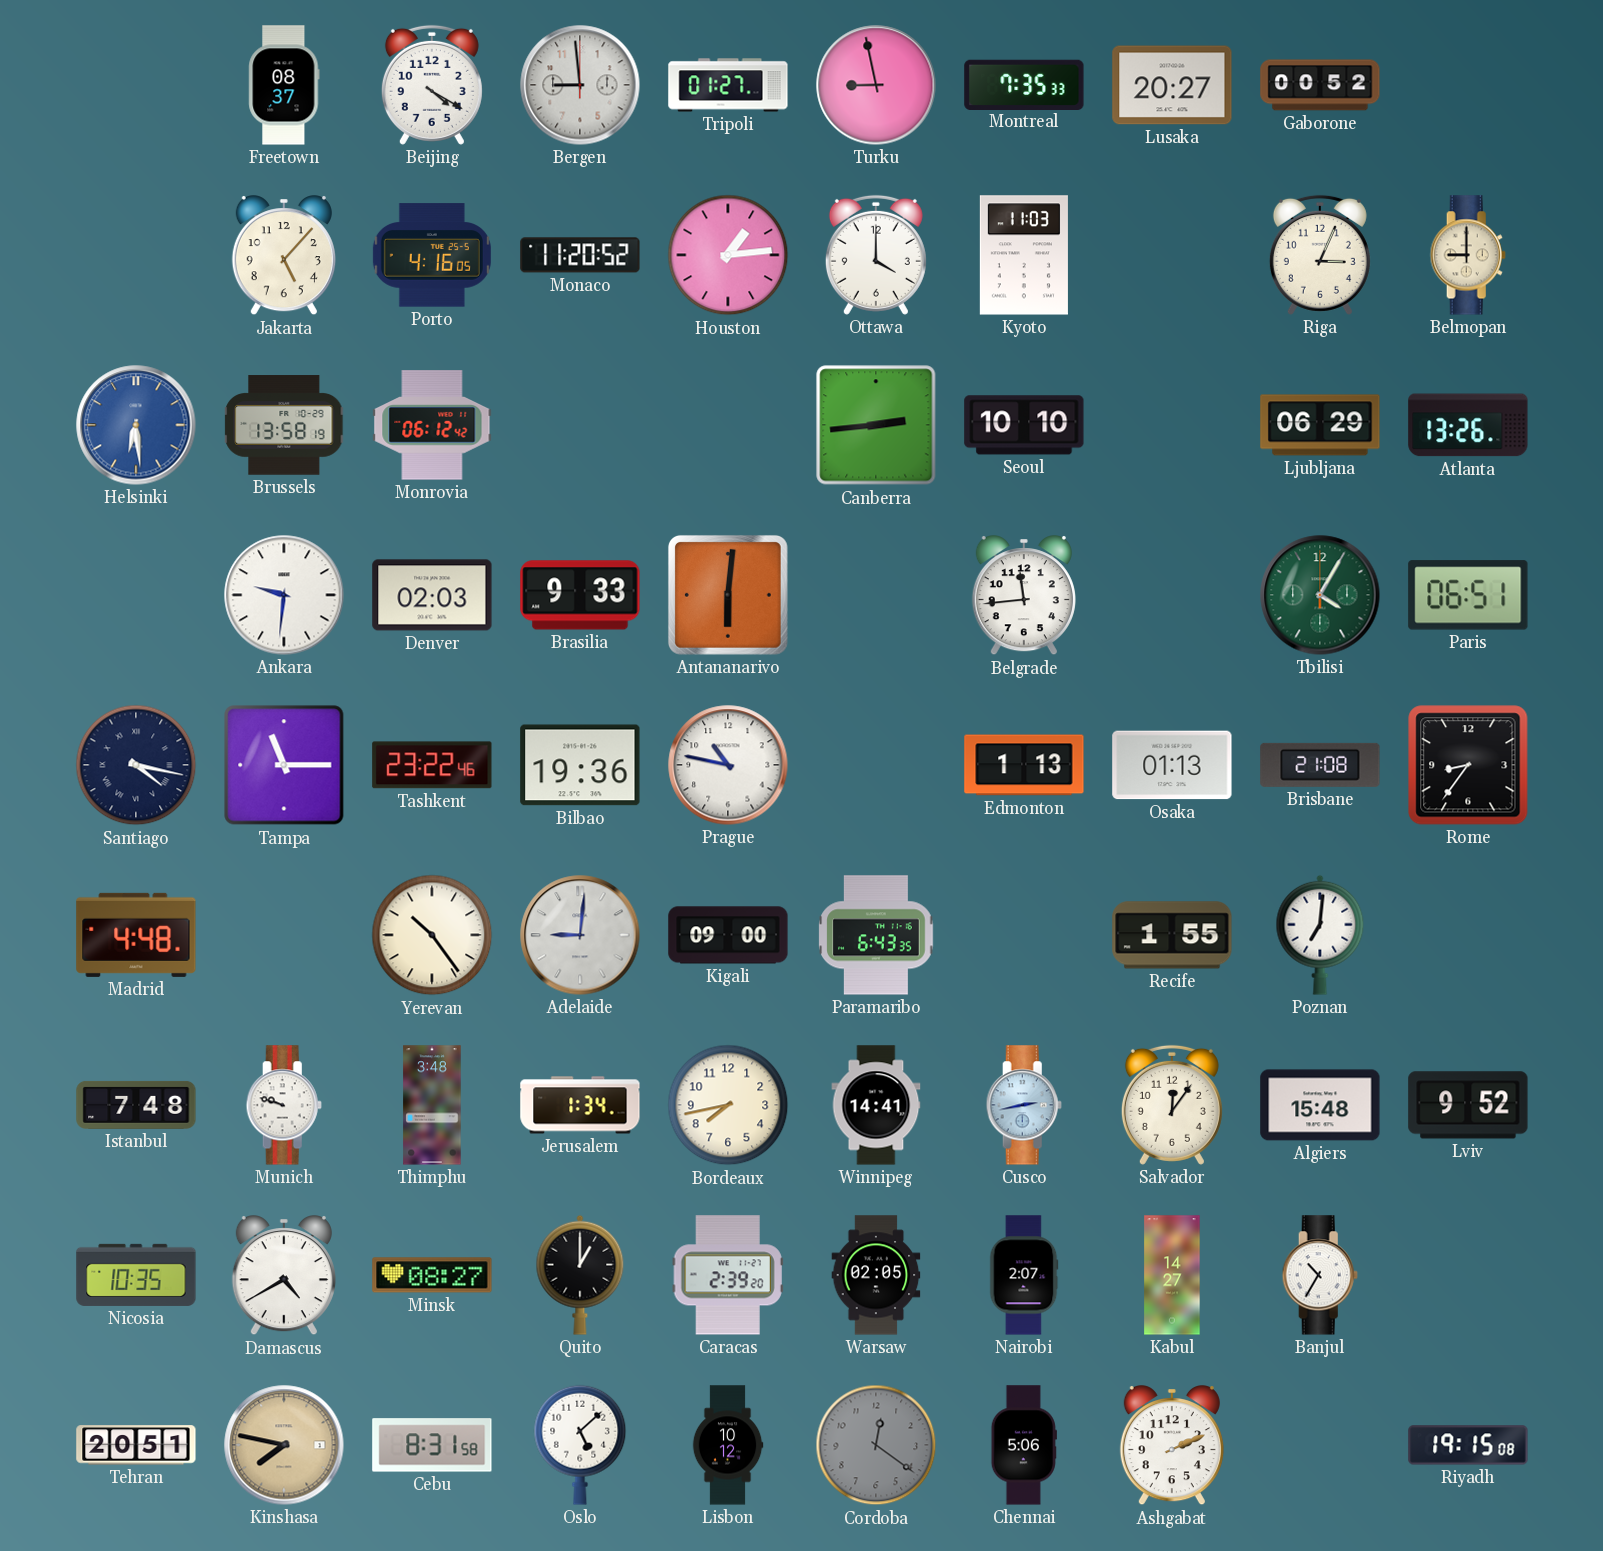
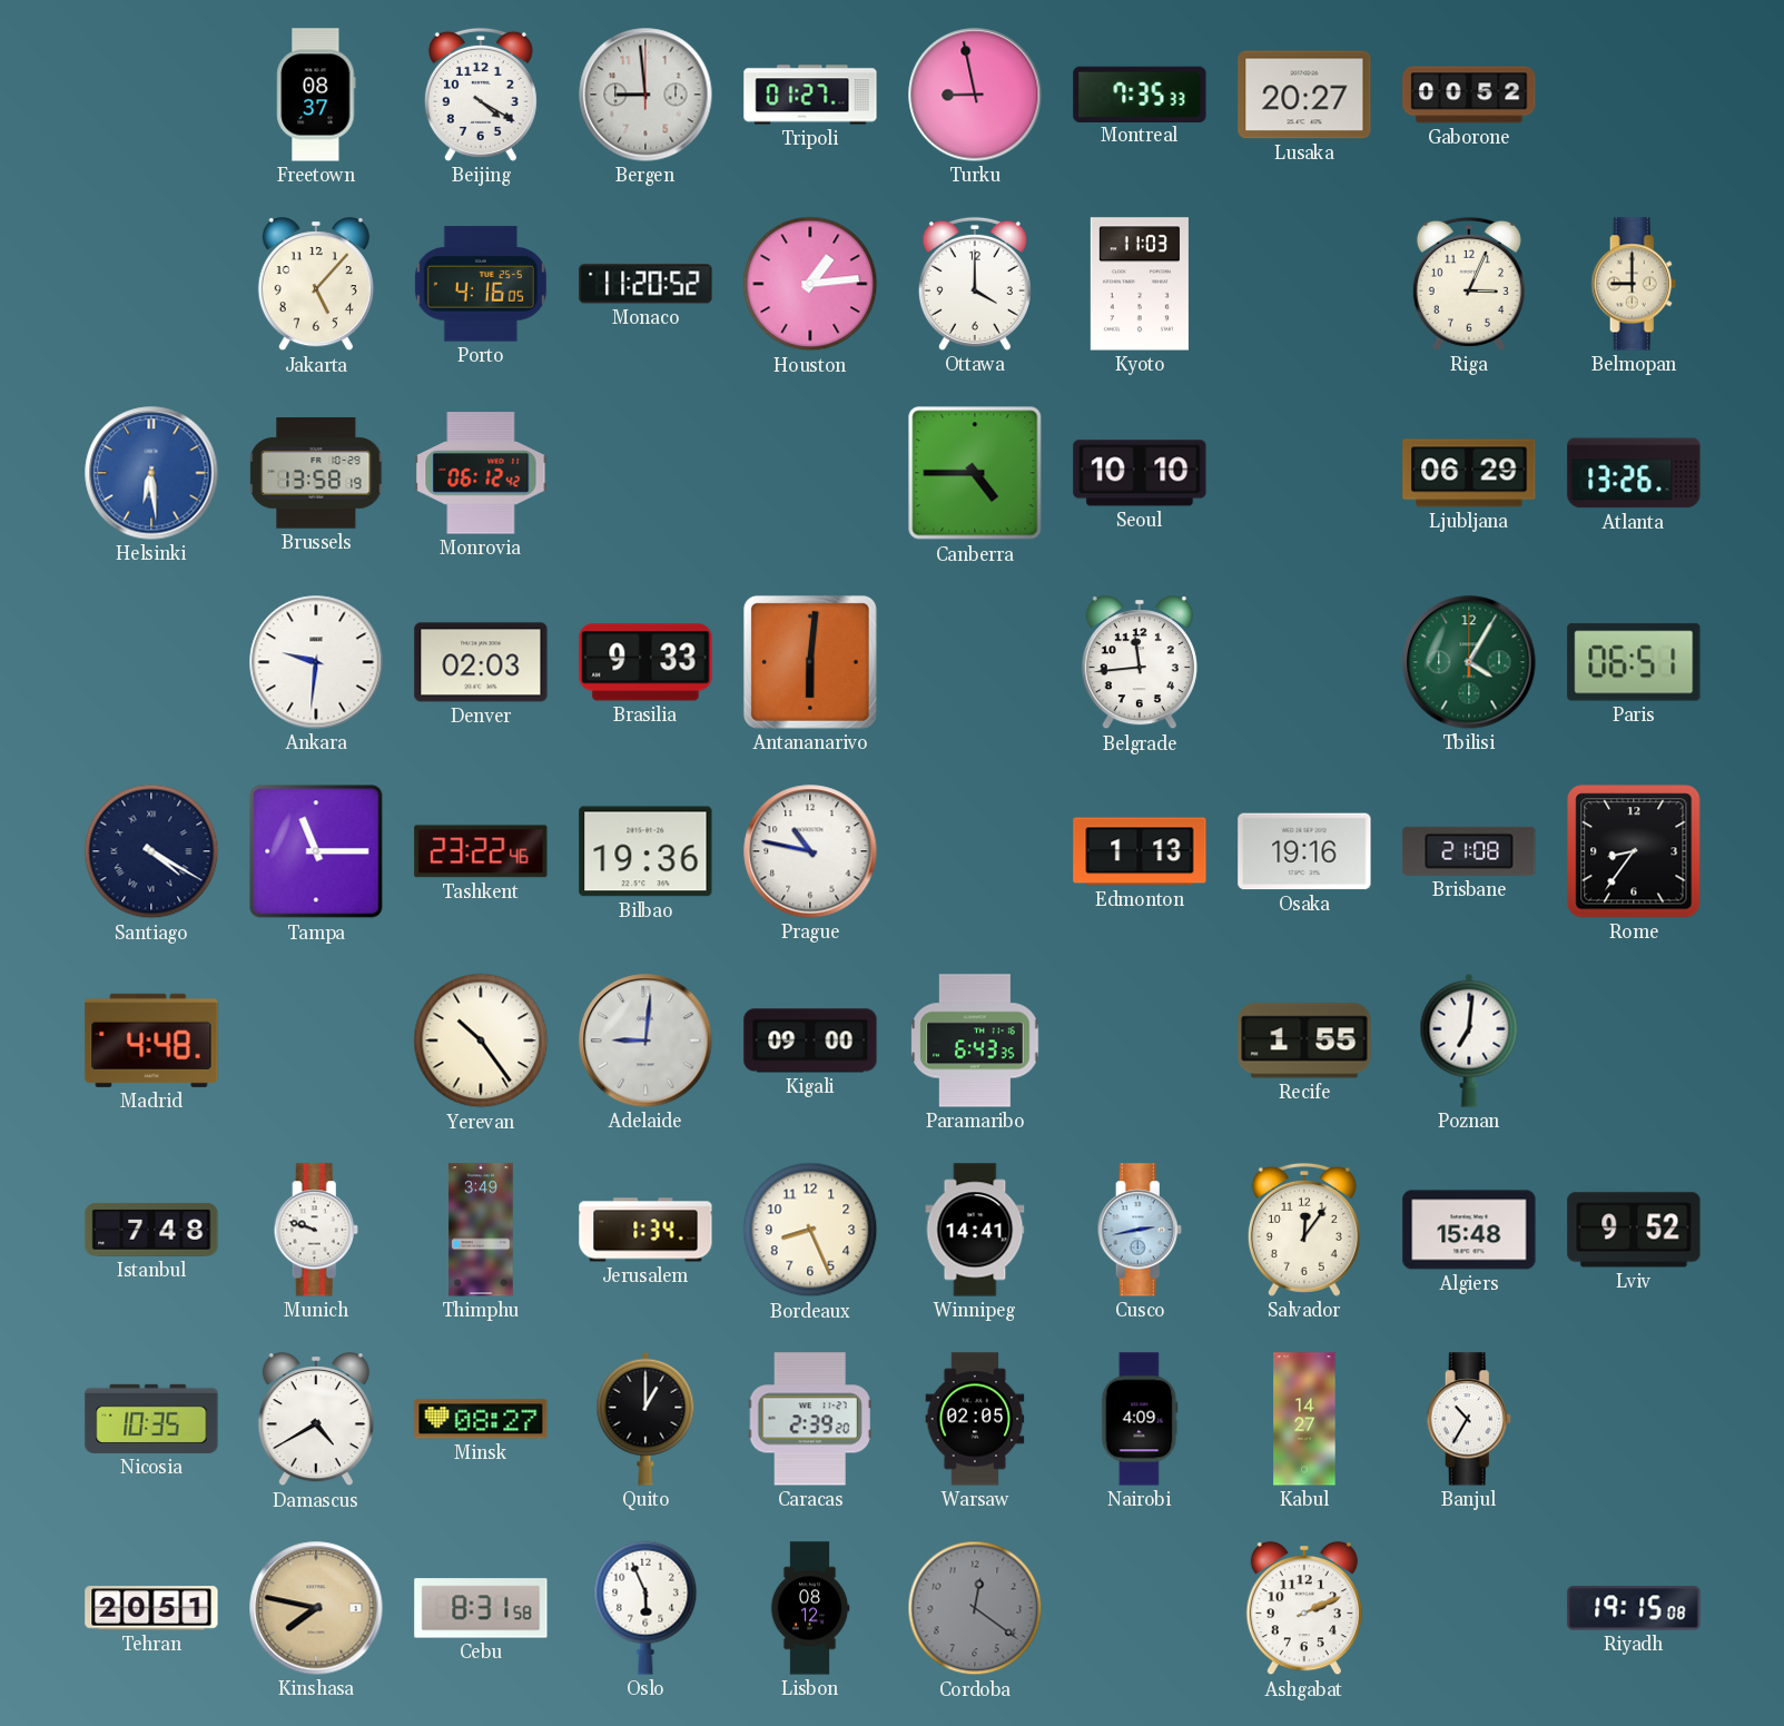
Canberra: 2:44 -> 4:45 (975, 473)
Santiago: 4:17 -> 4:20 (151, 851)
Osaka: 01:13 -> 19:16 (1304, 851)
Thimphu: 3:48 -> 3:49 (481, 1230)
Bordeaux: 7:43 -> 8:26 (810, 1230)
Nairobi: 2:07 -> 4:09 (1140, 1419)
Oslo: 5:08 -> 5:56 (645, 1608)
Lisbon: 10:12 -> 08:12 (810, 1608)
Chennai: 5:06 -> none (1024, 1445)
